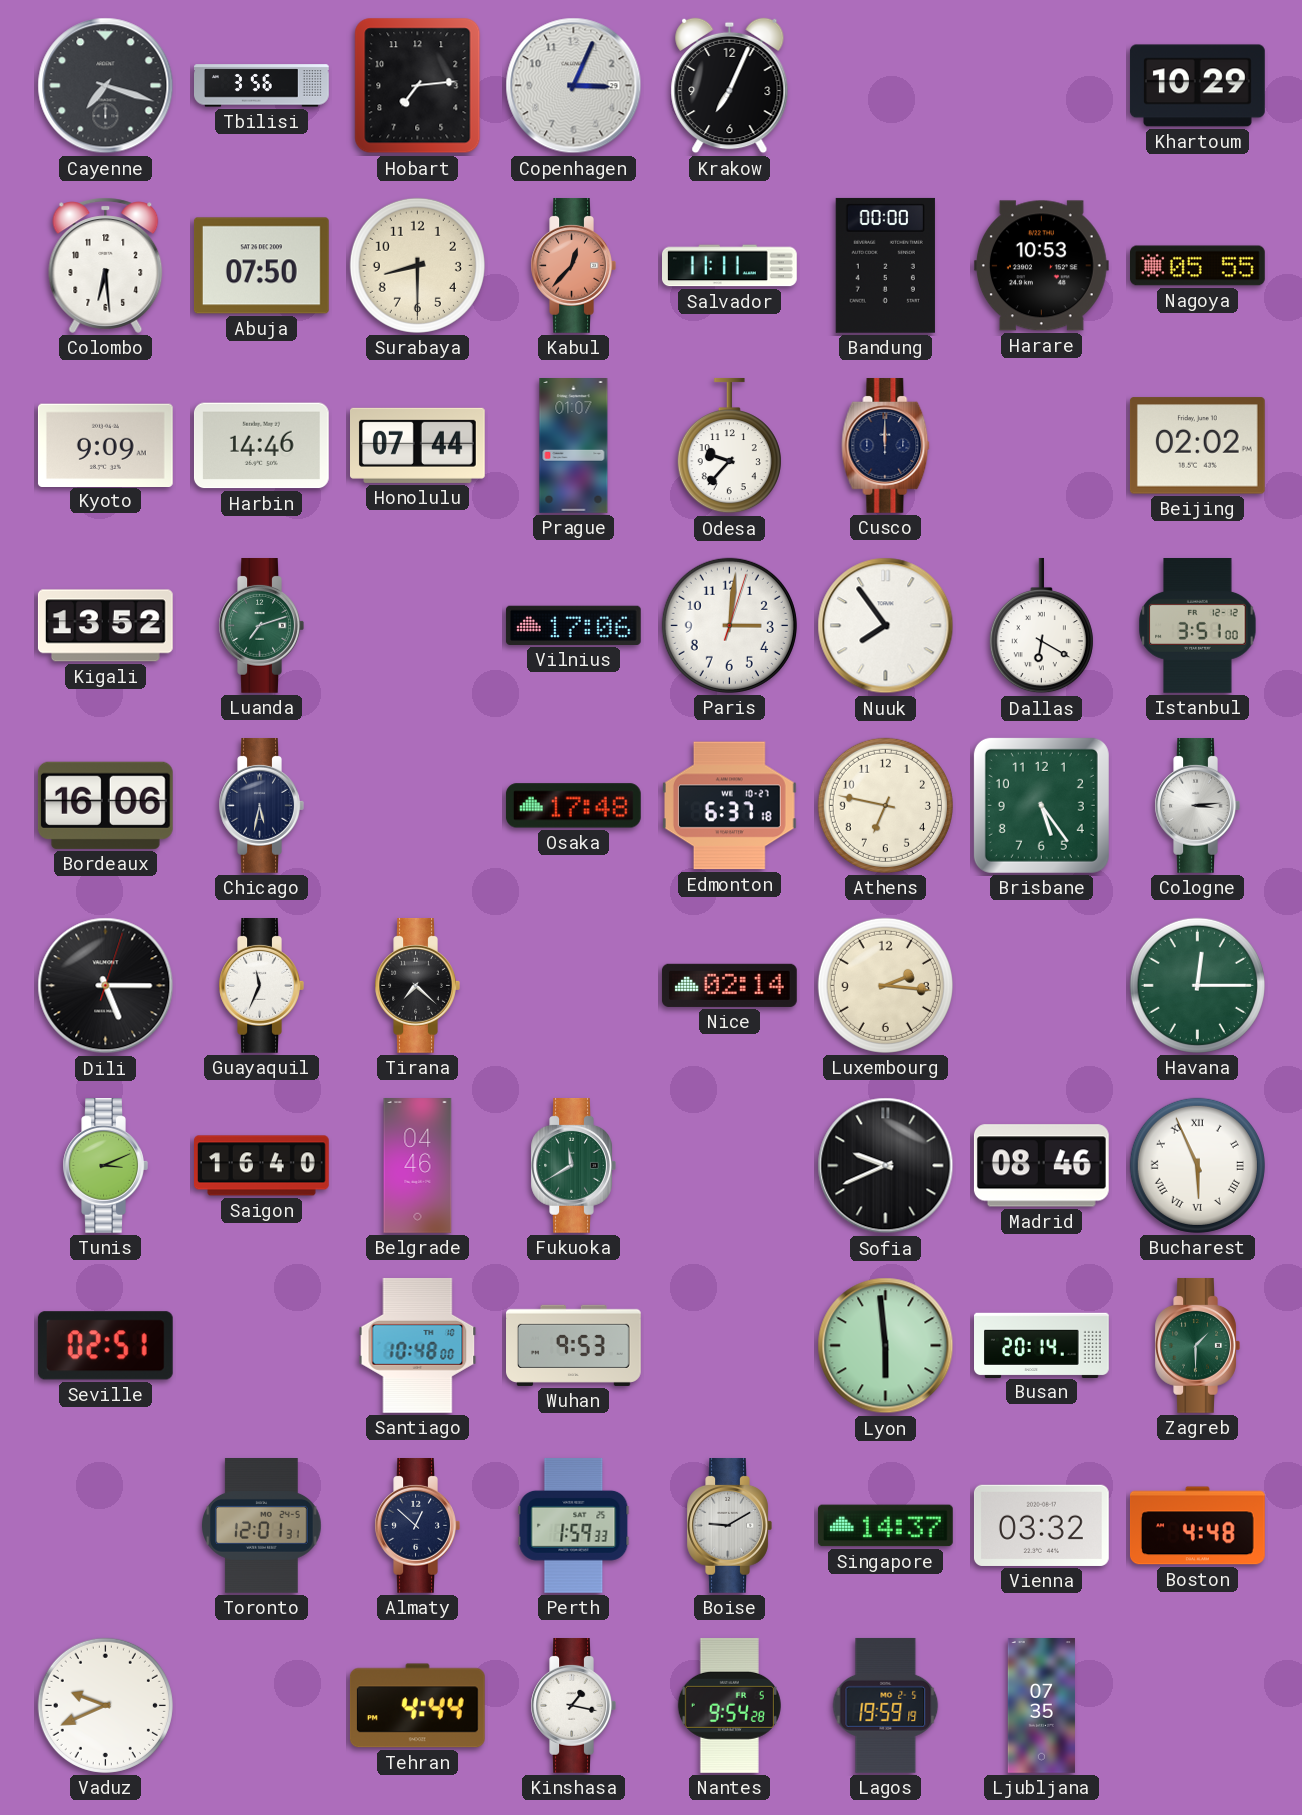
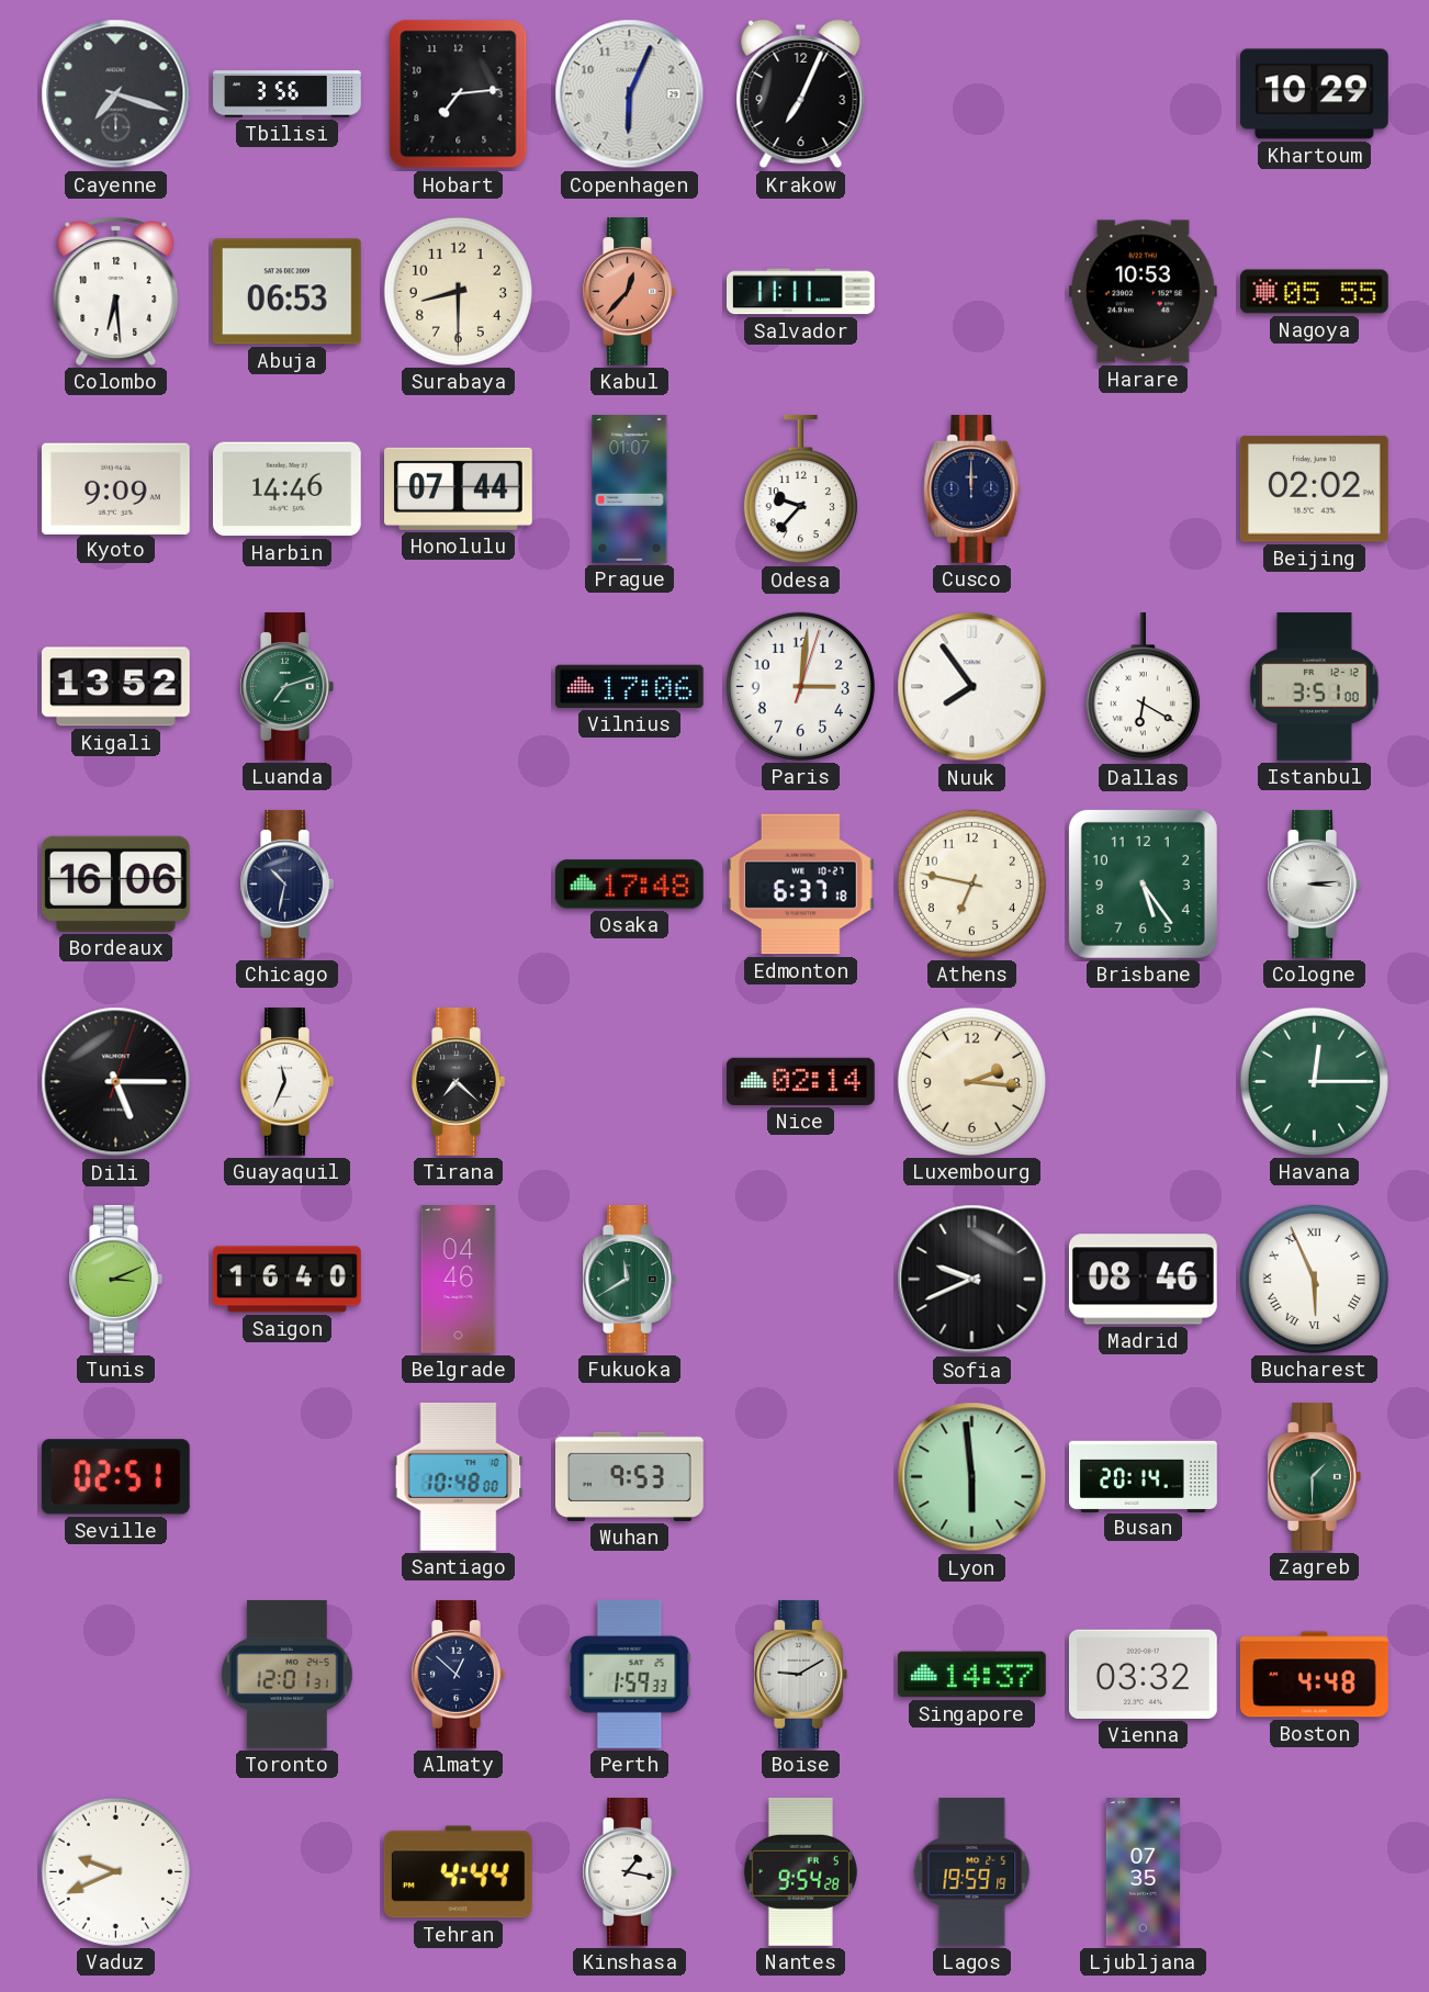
Copenhagen: 3:04 -> 6:04 (630, 94)
Abuja: 07:50 -> 06:53 (286, 292)
Bandung: 00:00 -> none (885, 265)
Chicago: 5:32 -> 10:32 (286, 885)
